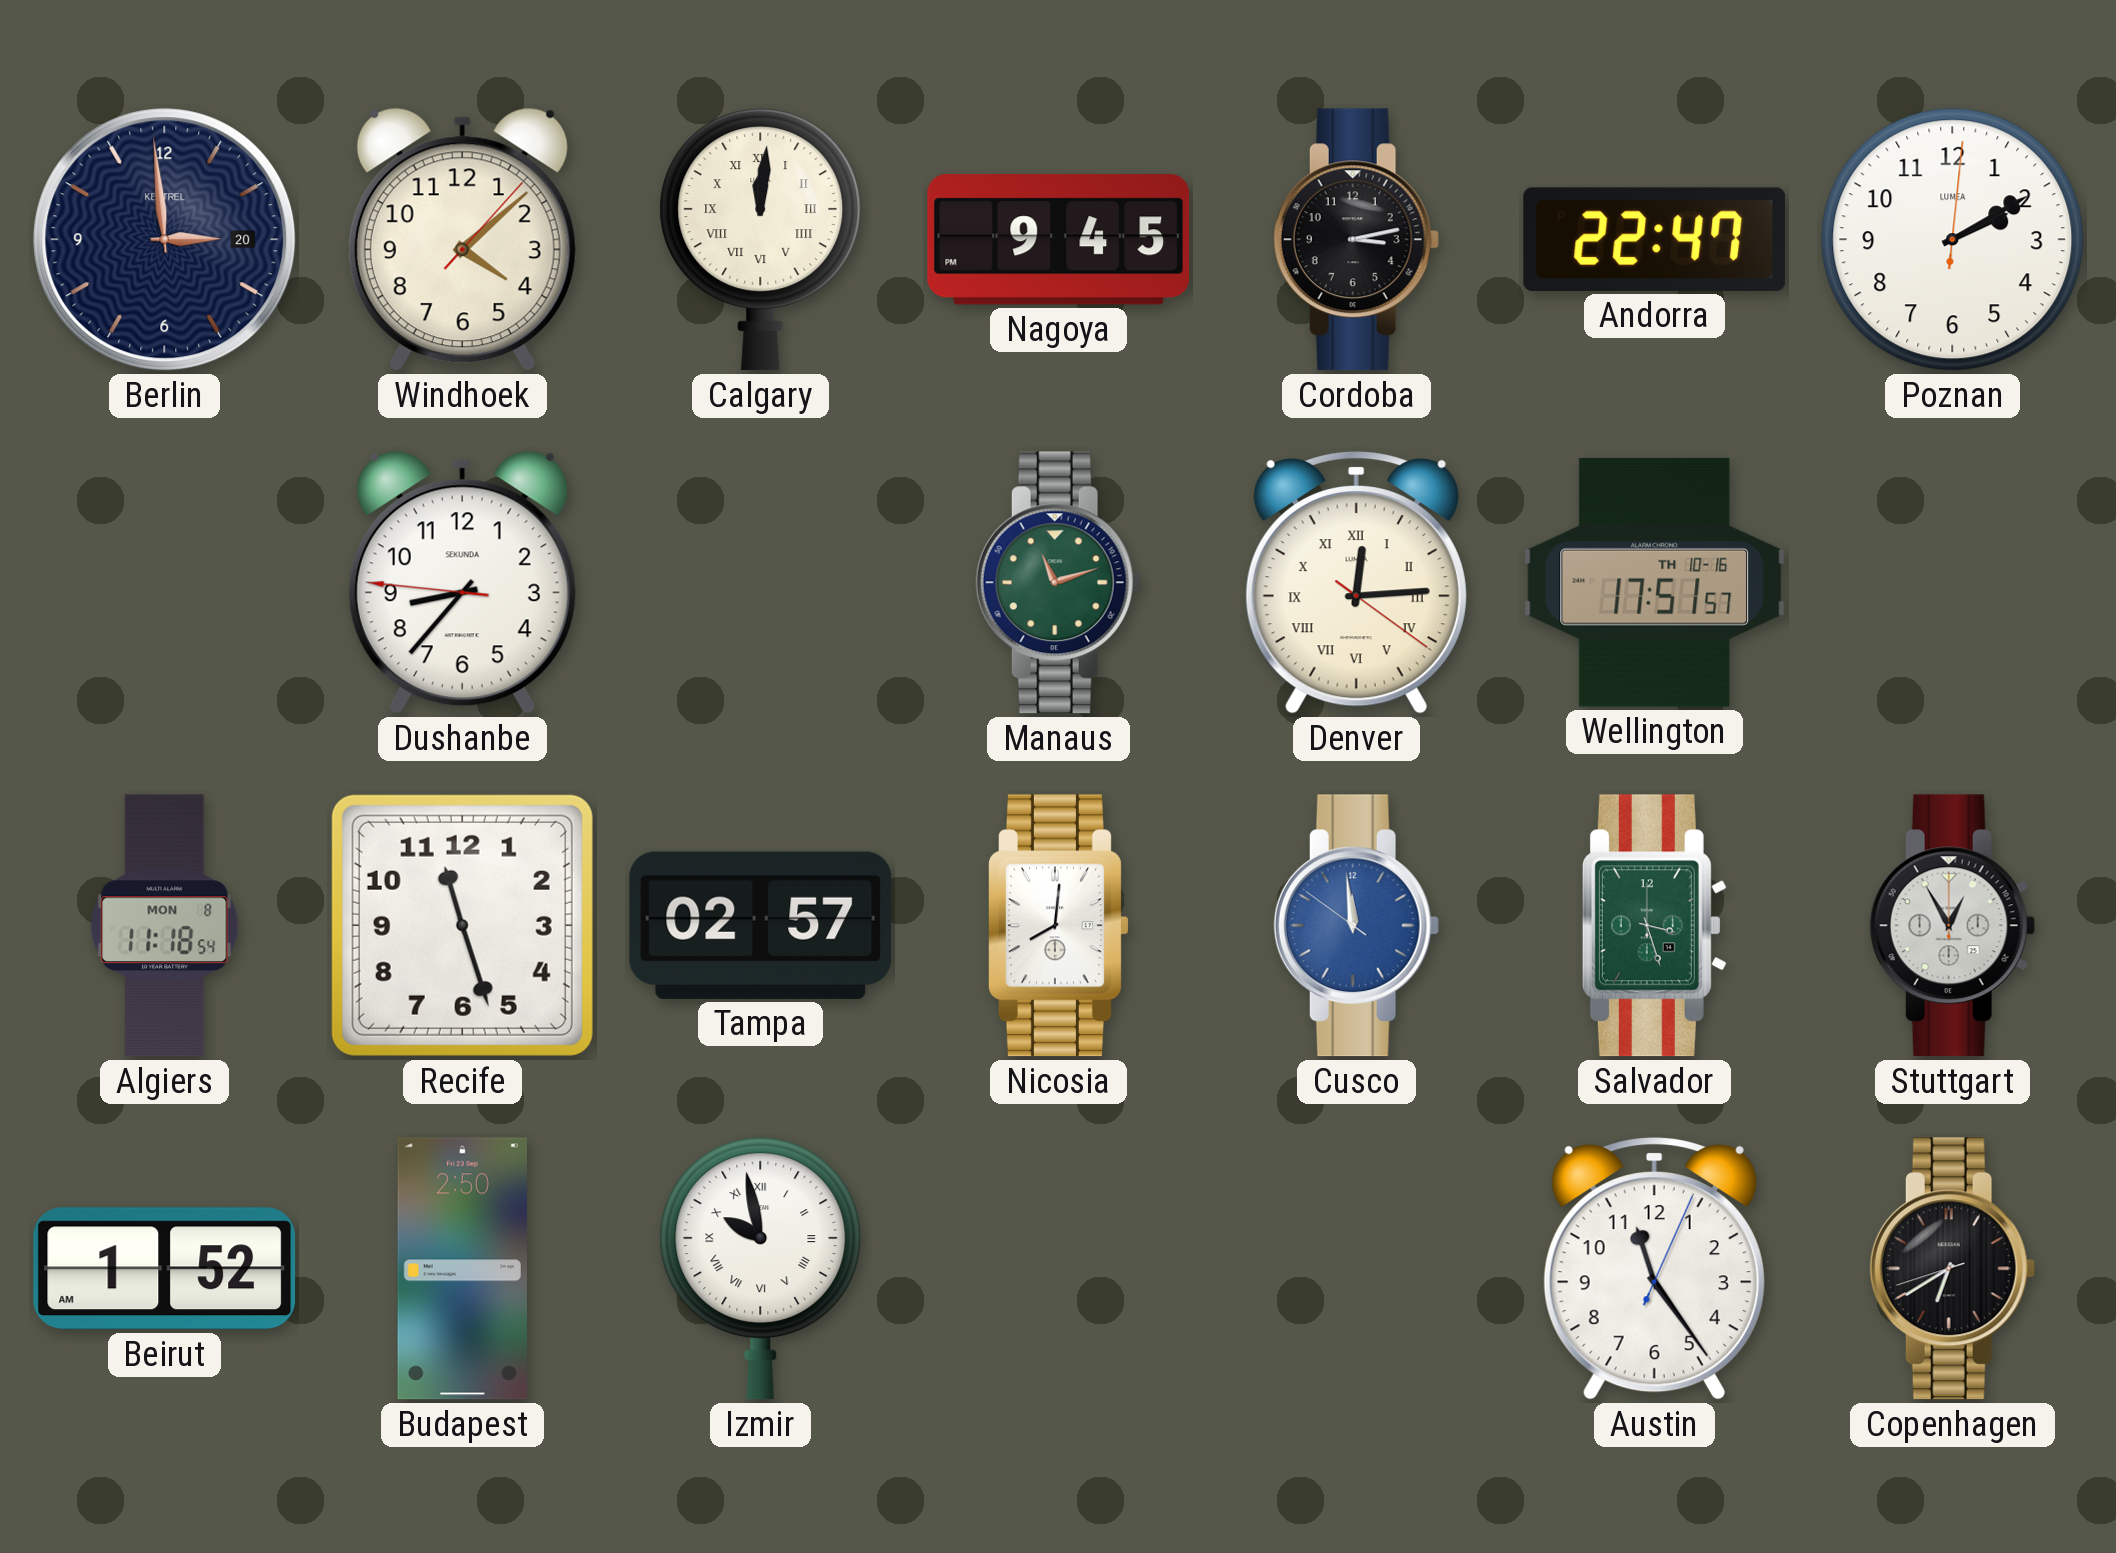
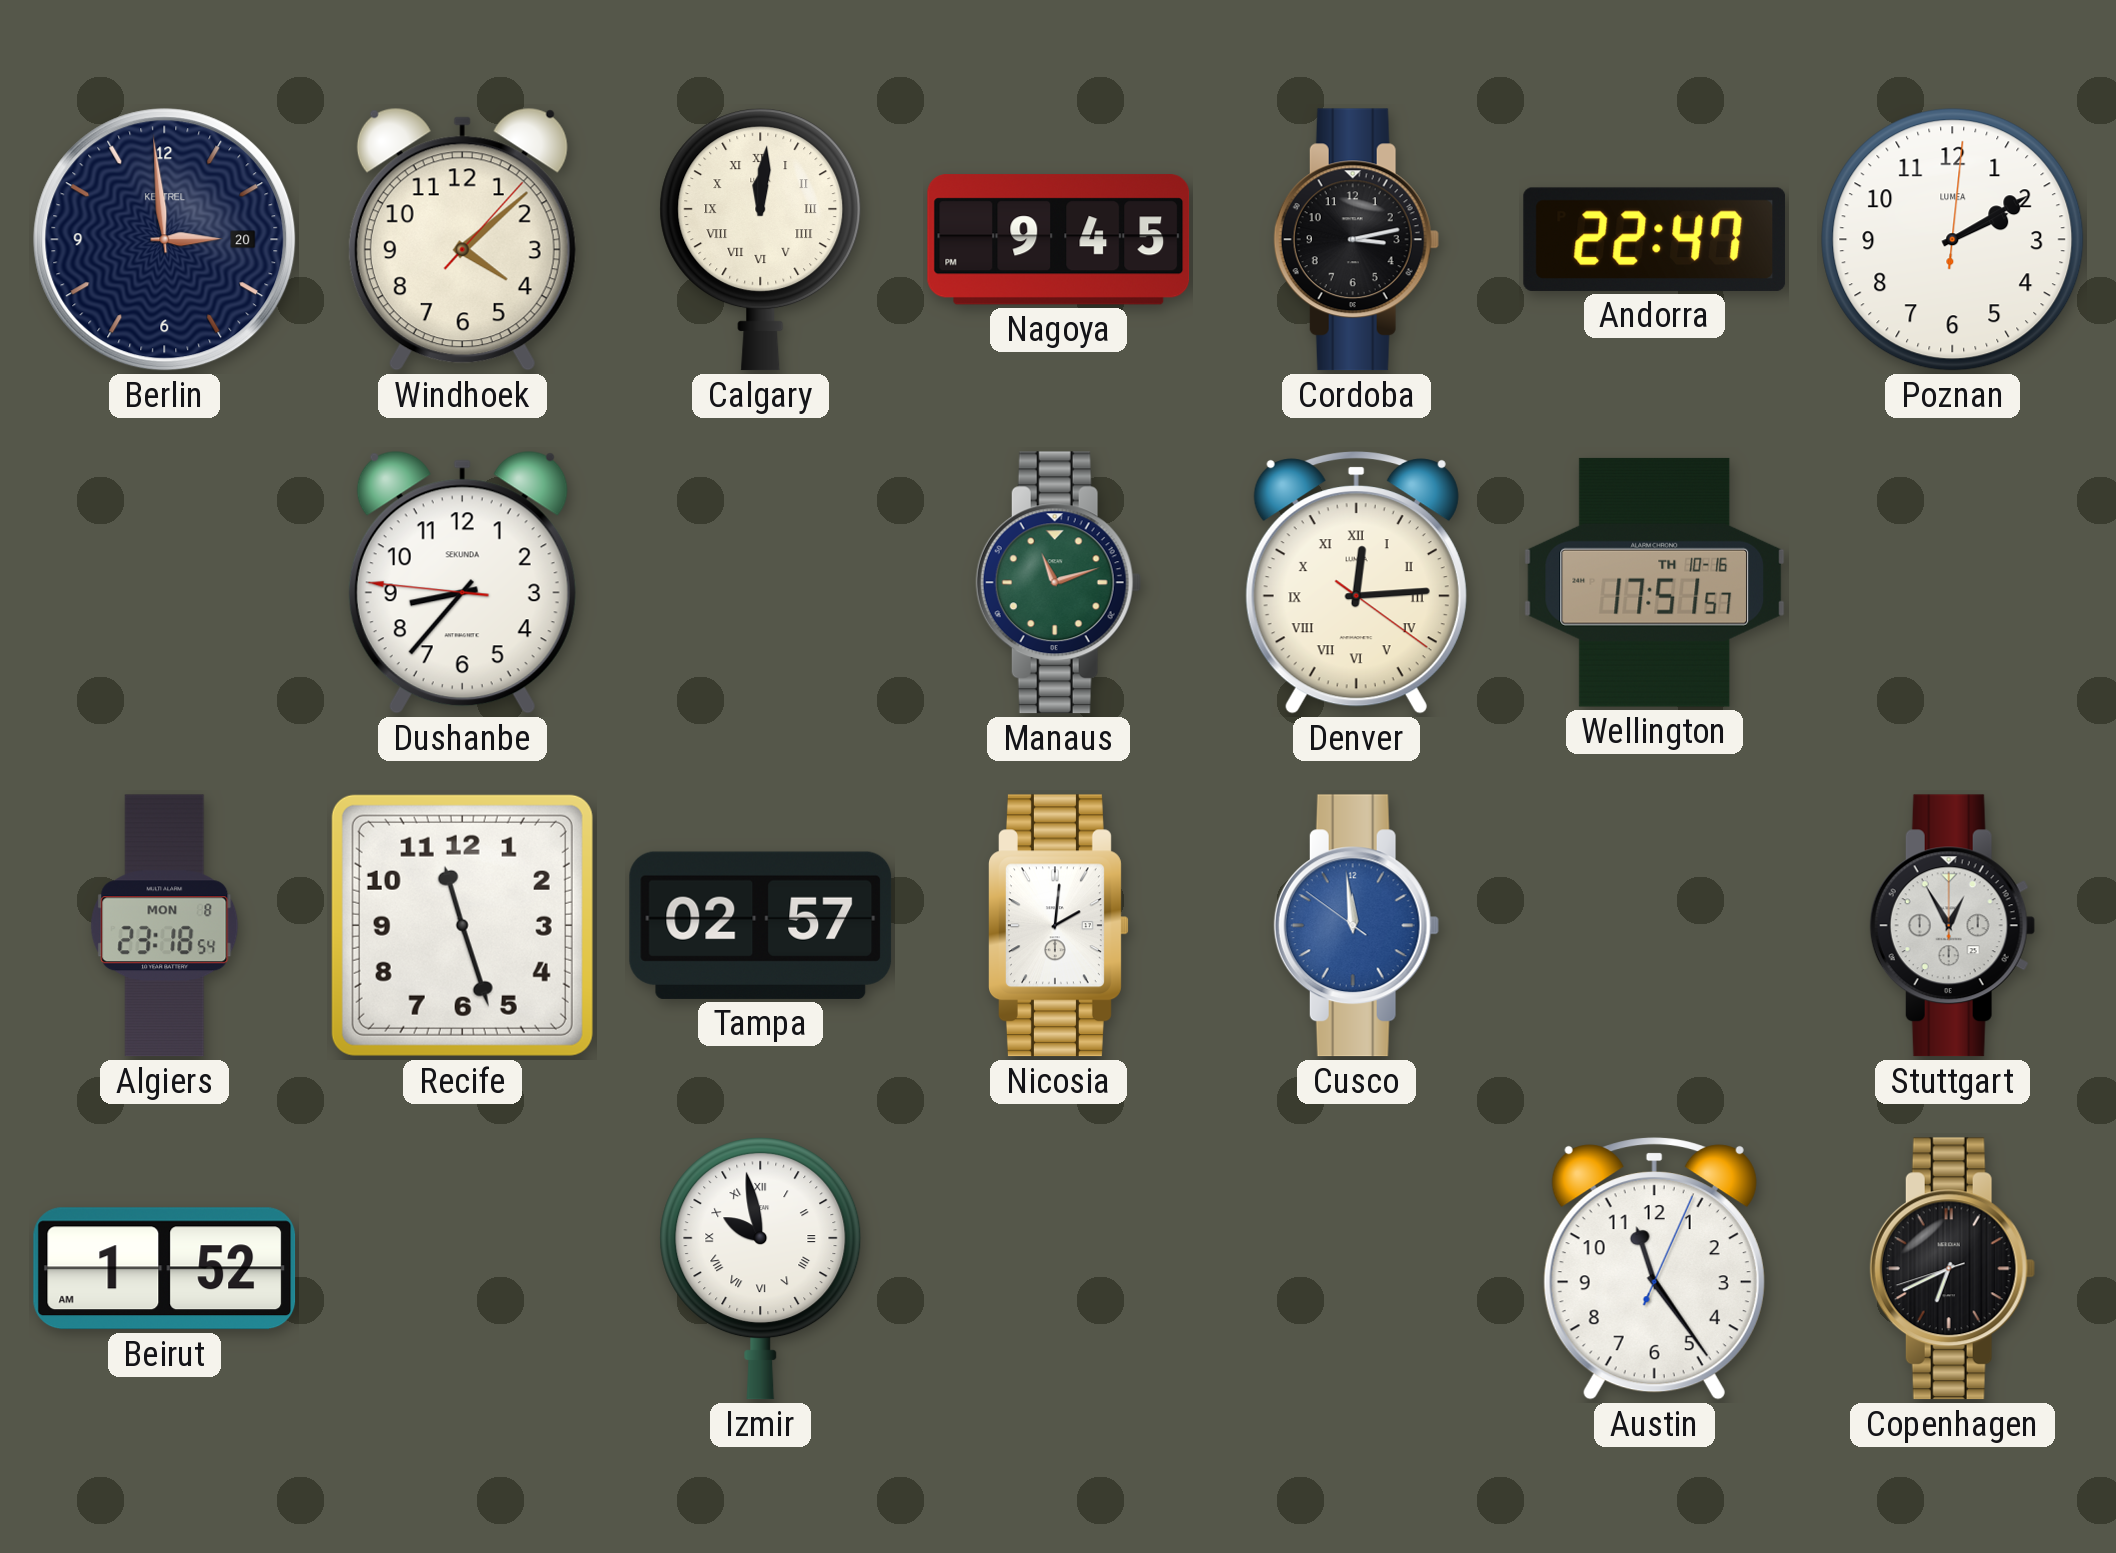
Algiers: 11:18 -> 23:18 (165, 926)
Nicosia: 8:01 -> 2:01 (1059, 926)
Salvador: 3:27 -> none (1654, 926)
Budapest: 2:50 -> none (462, 1269)
Copenhagen: 6:39 -> 6:40 (1952, 1269)
